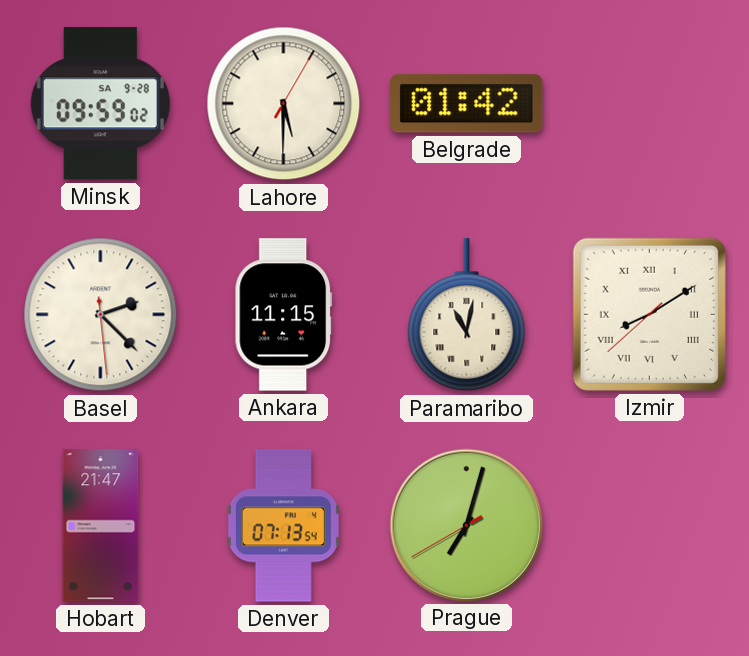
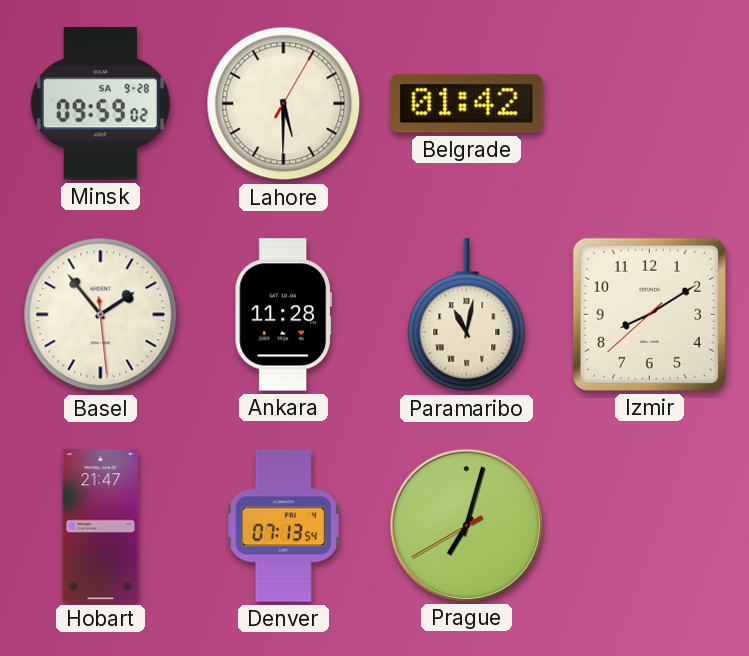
Basel: 2:22 -> 1:53 (101, 315)
Ankara: 11:15 -> 11:28 (284, 315)
Izmir numerals: Roman -> Arabic (649, 314)
